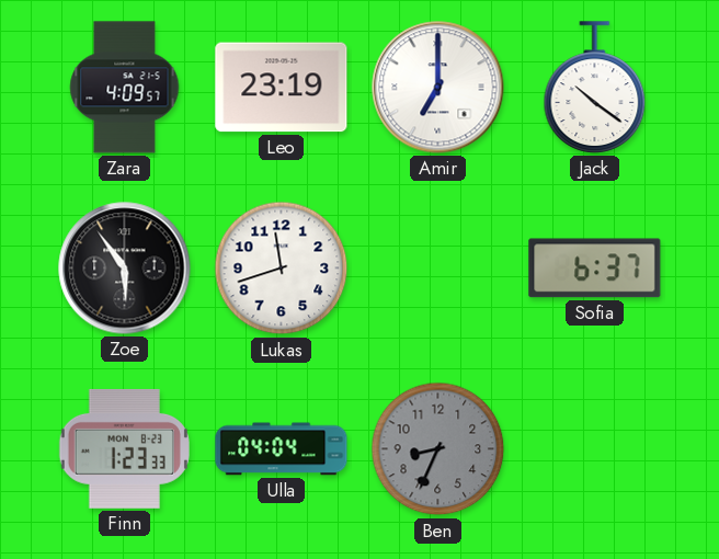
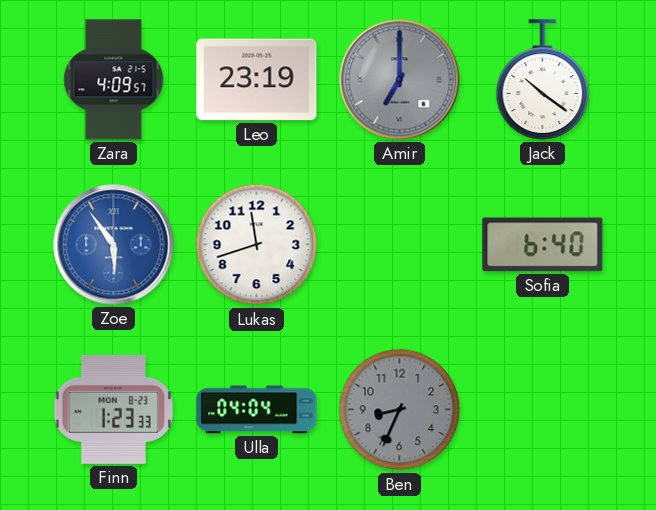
Amir dial: white -> grey (400, 80)
Zoe dial: black -> blue (114, 245)
Sofia: 6:37 -> 6:40 (543, 245)
